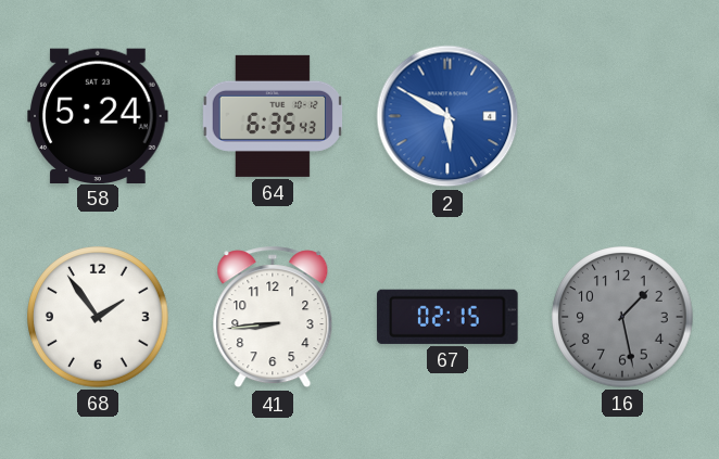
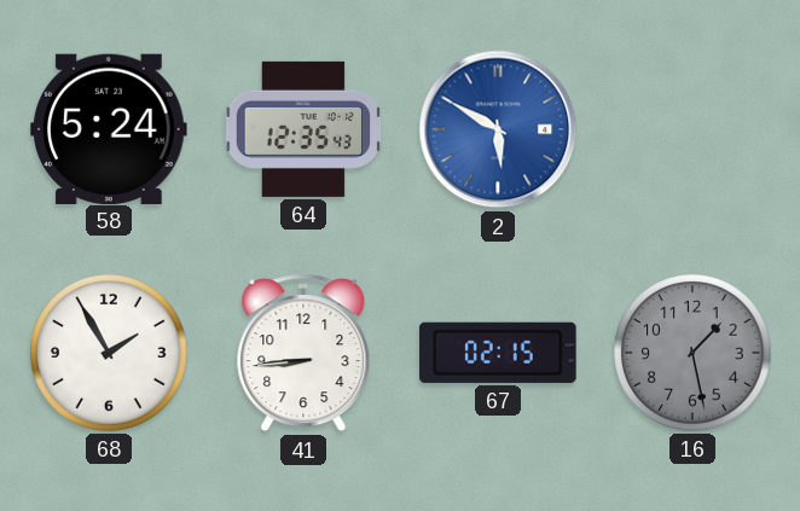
64: 6:35 -> 12:35 (302, 129)
68: 1:54 -> 1:55 (109, 353)
